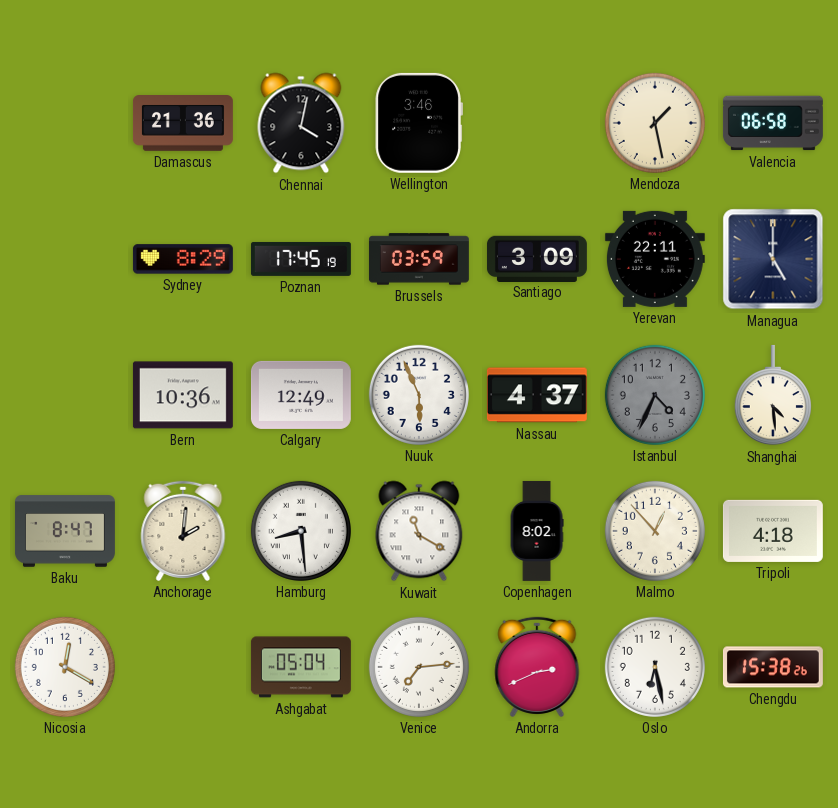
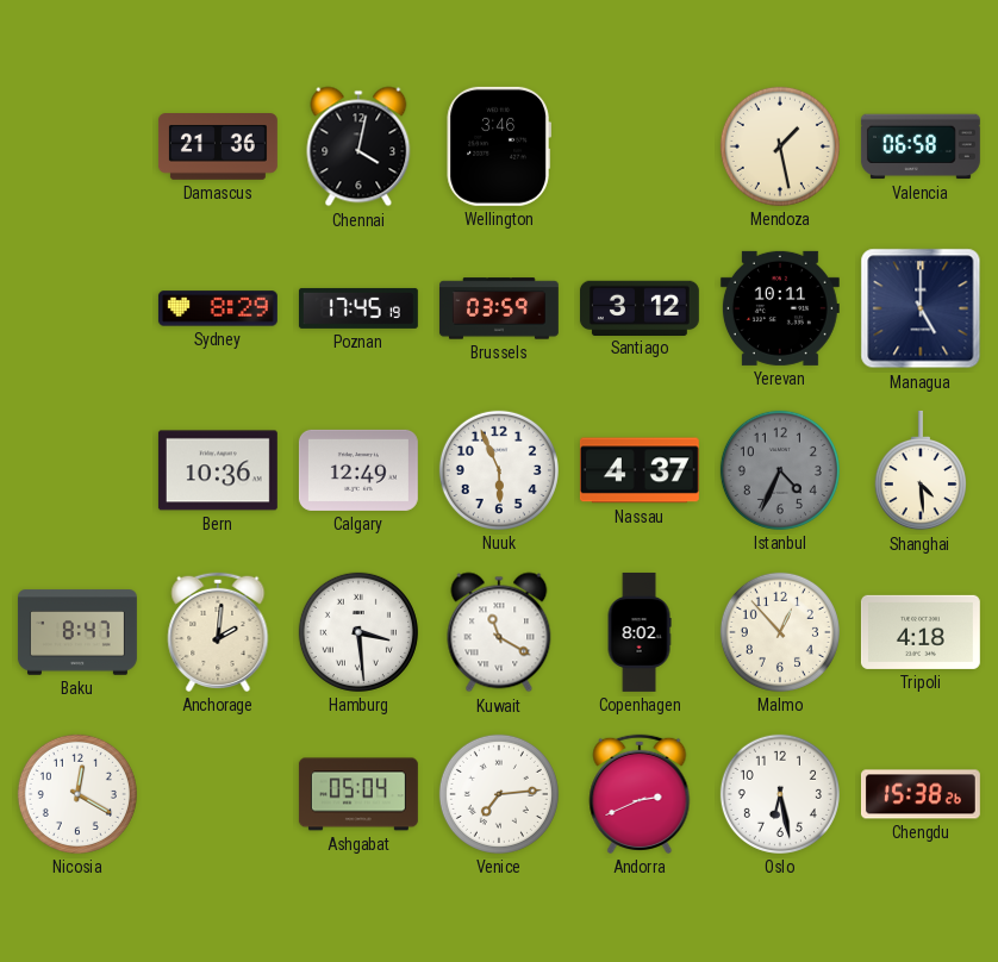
Santiago: 3:09 -> 3:12 (640, 307)
Yerevan: 22:11 -> 10:11 (780, 308)
Hamburg: 8:29 -> 3:29 (358, 632)
